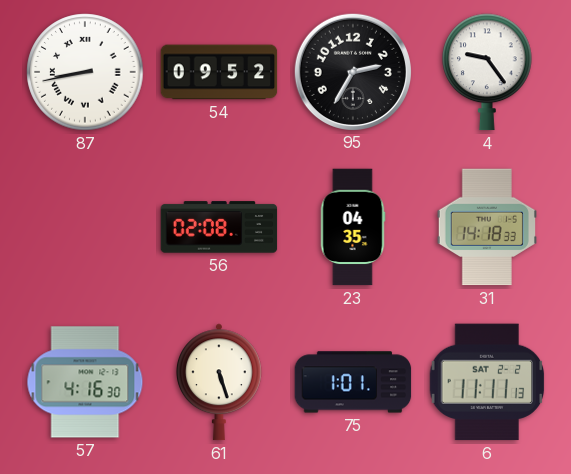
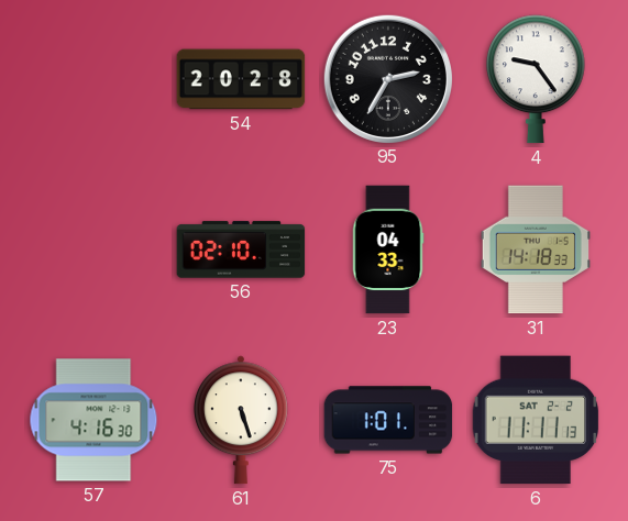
87: 8:43 -> none (85, 72)
54: 09:52 -> 20:28 (241, 79)
56: 02:08 -> 02:10 (241, 250)
23: 04:35 -> 04:33 (388, 250)
